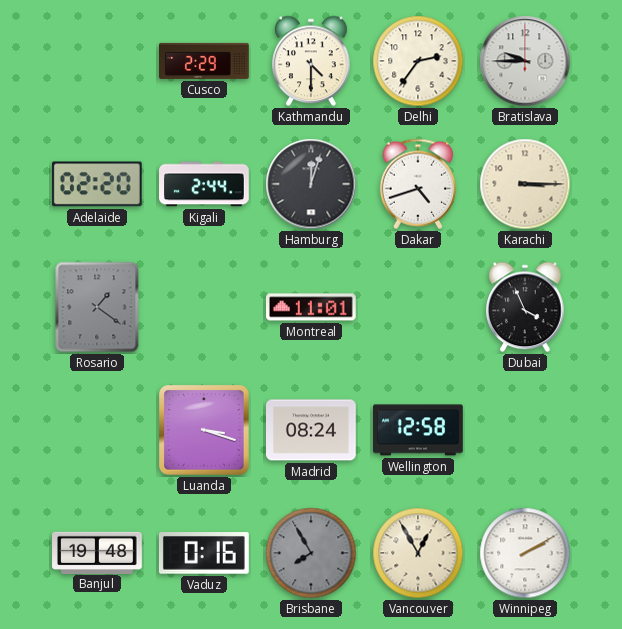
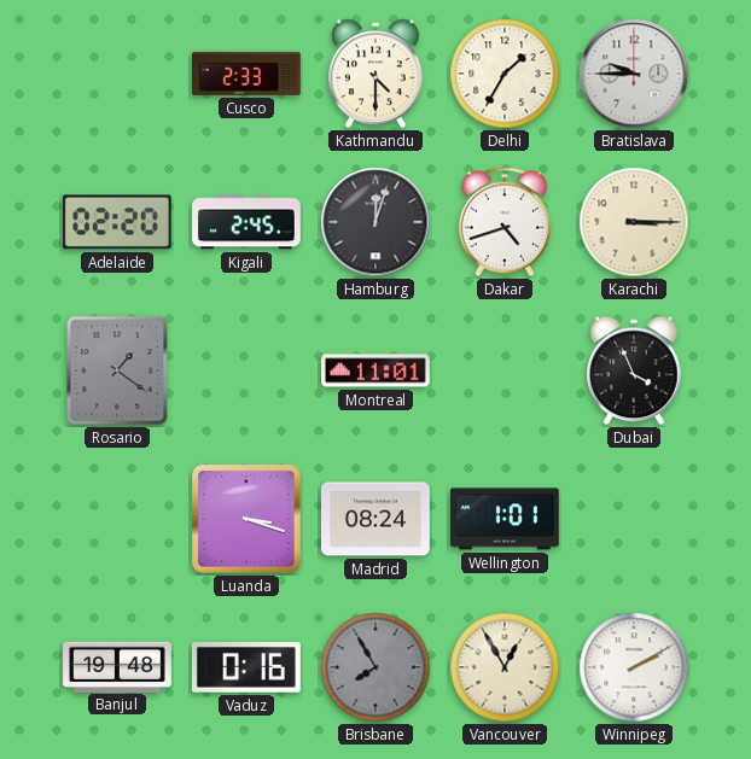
Cusco: 2:29 -> 2:33 (248, 74)
Delhi: 2:36 -> 1:35 (505, 74)
Kigali: 2:44 -> 2:45 (246, 222)
Wellington: 12:58 -> 1:01 (506, 519)
